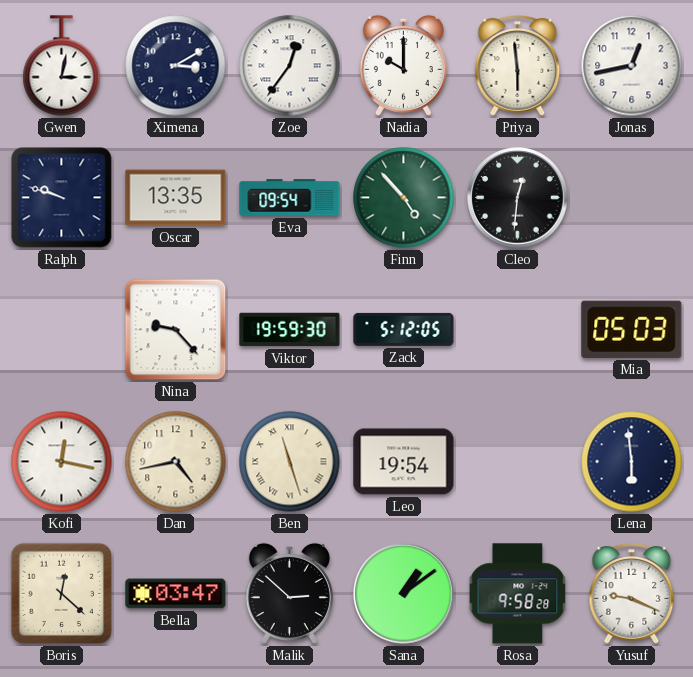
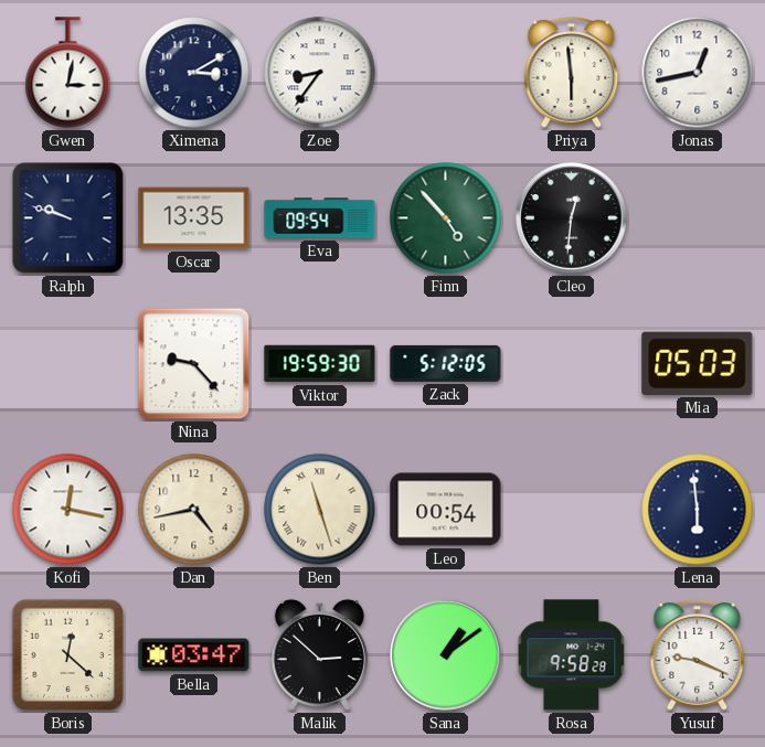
Zoe: 12:36 -> 8:36 (320, 73)
Nadia: 10:00 -> none (403, 65)
Leo: 19:54 -> 00:54 (446, 510)
